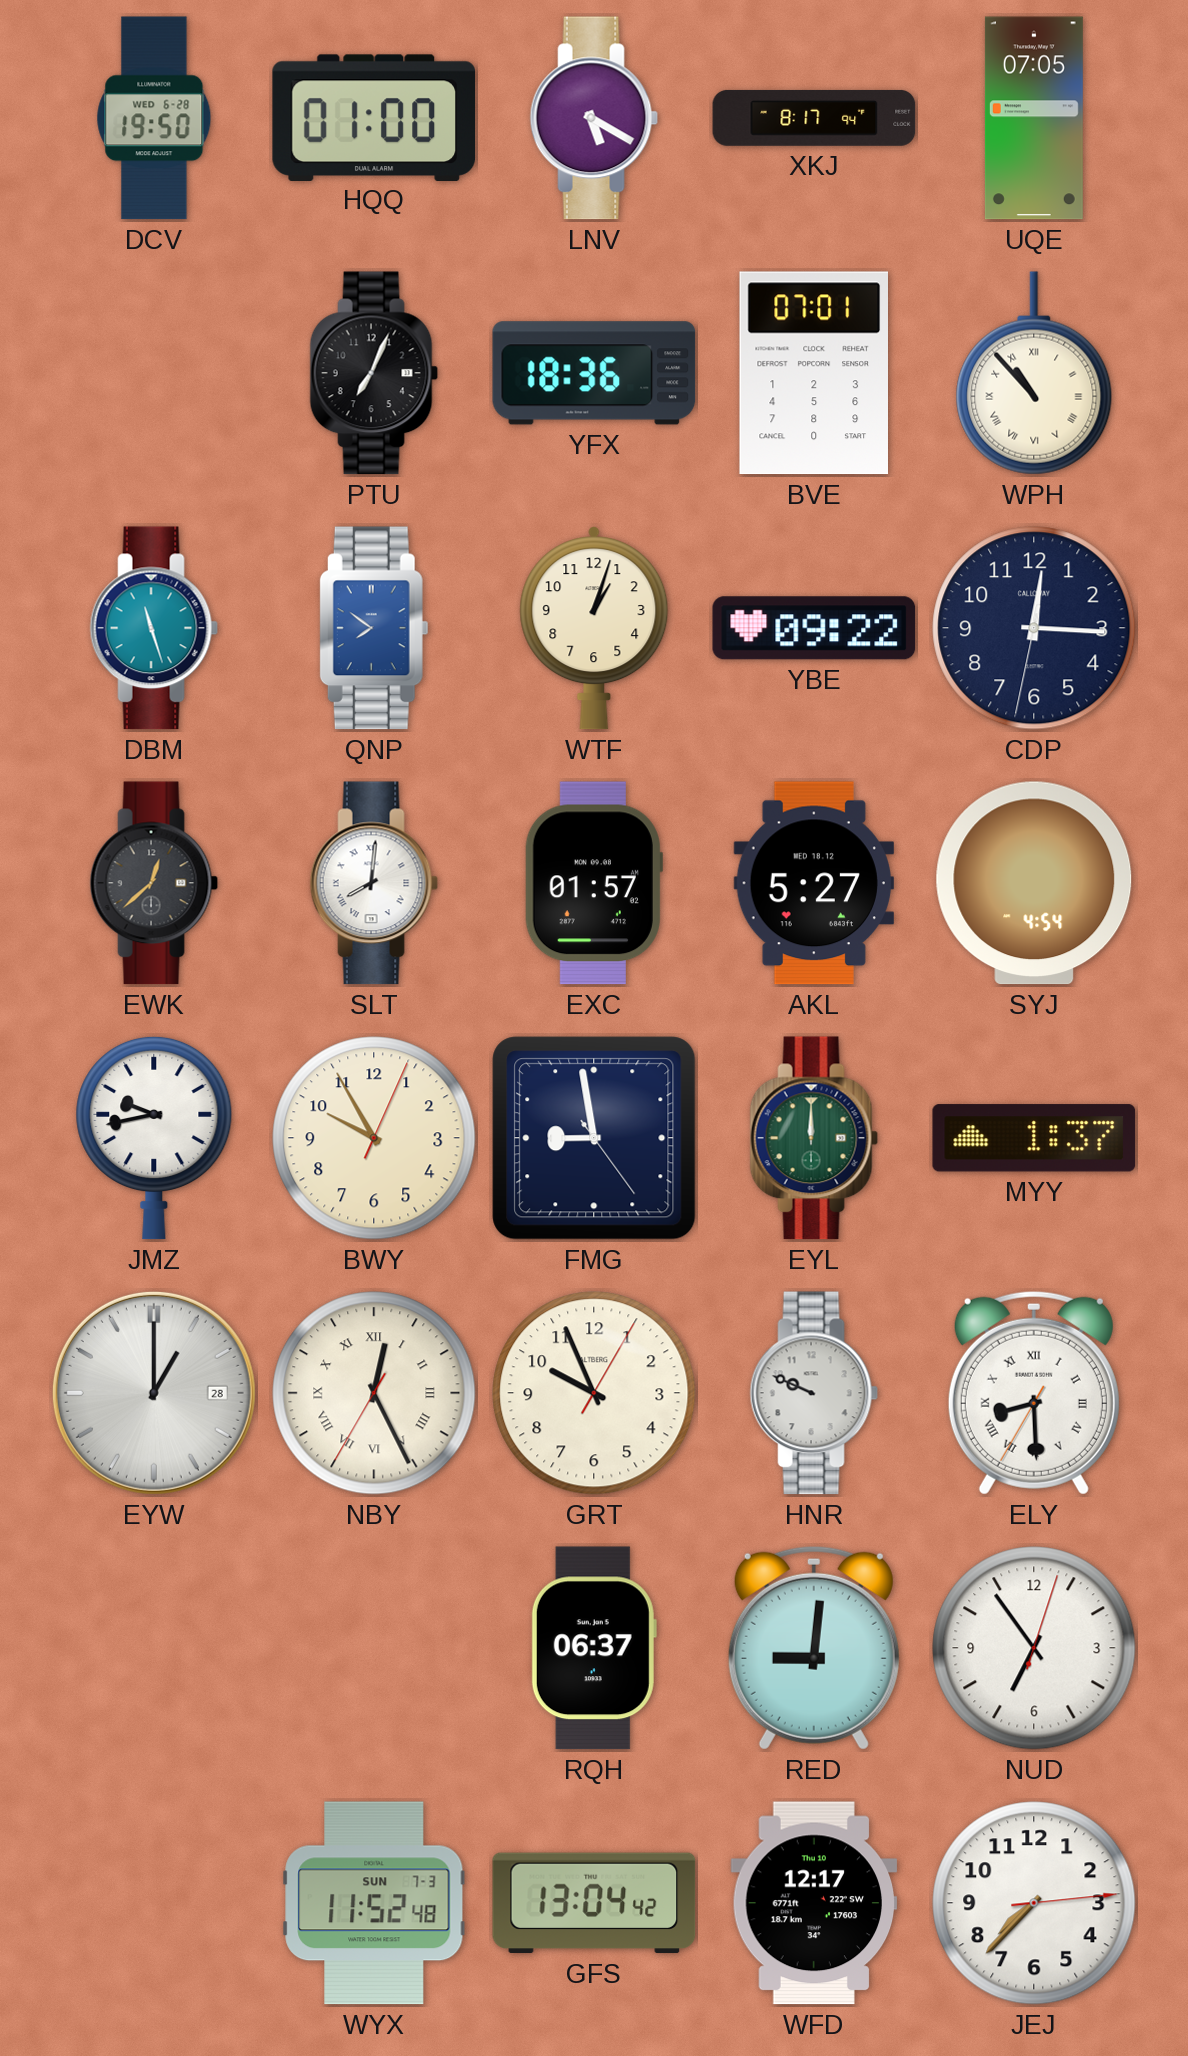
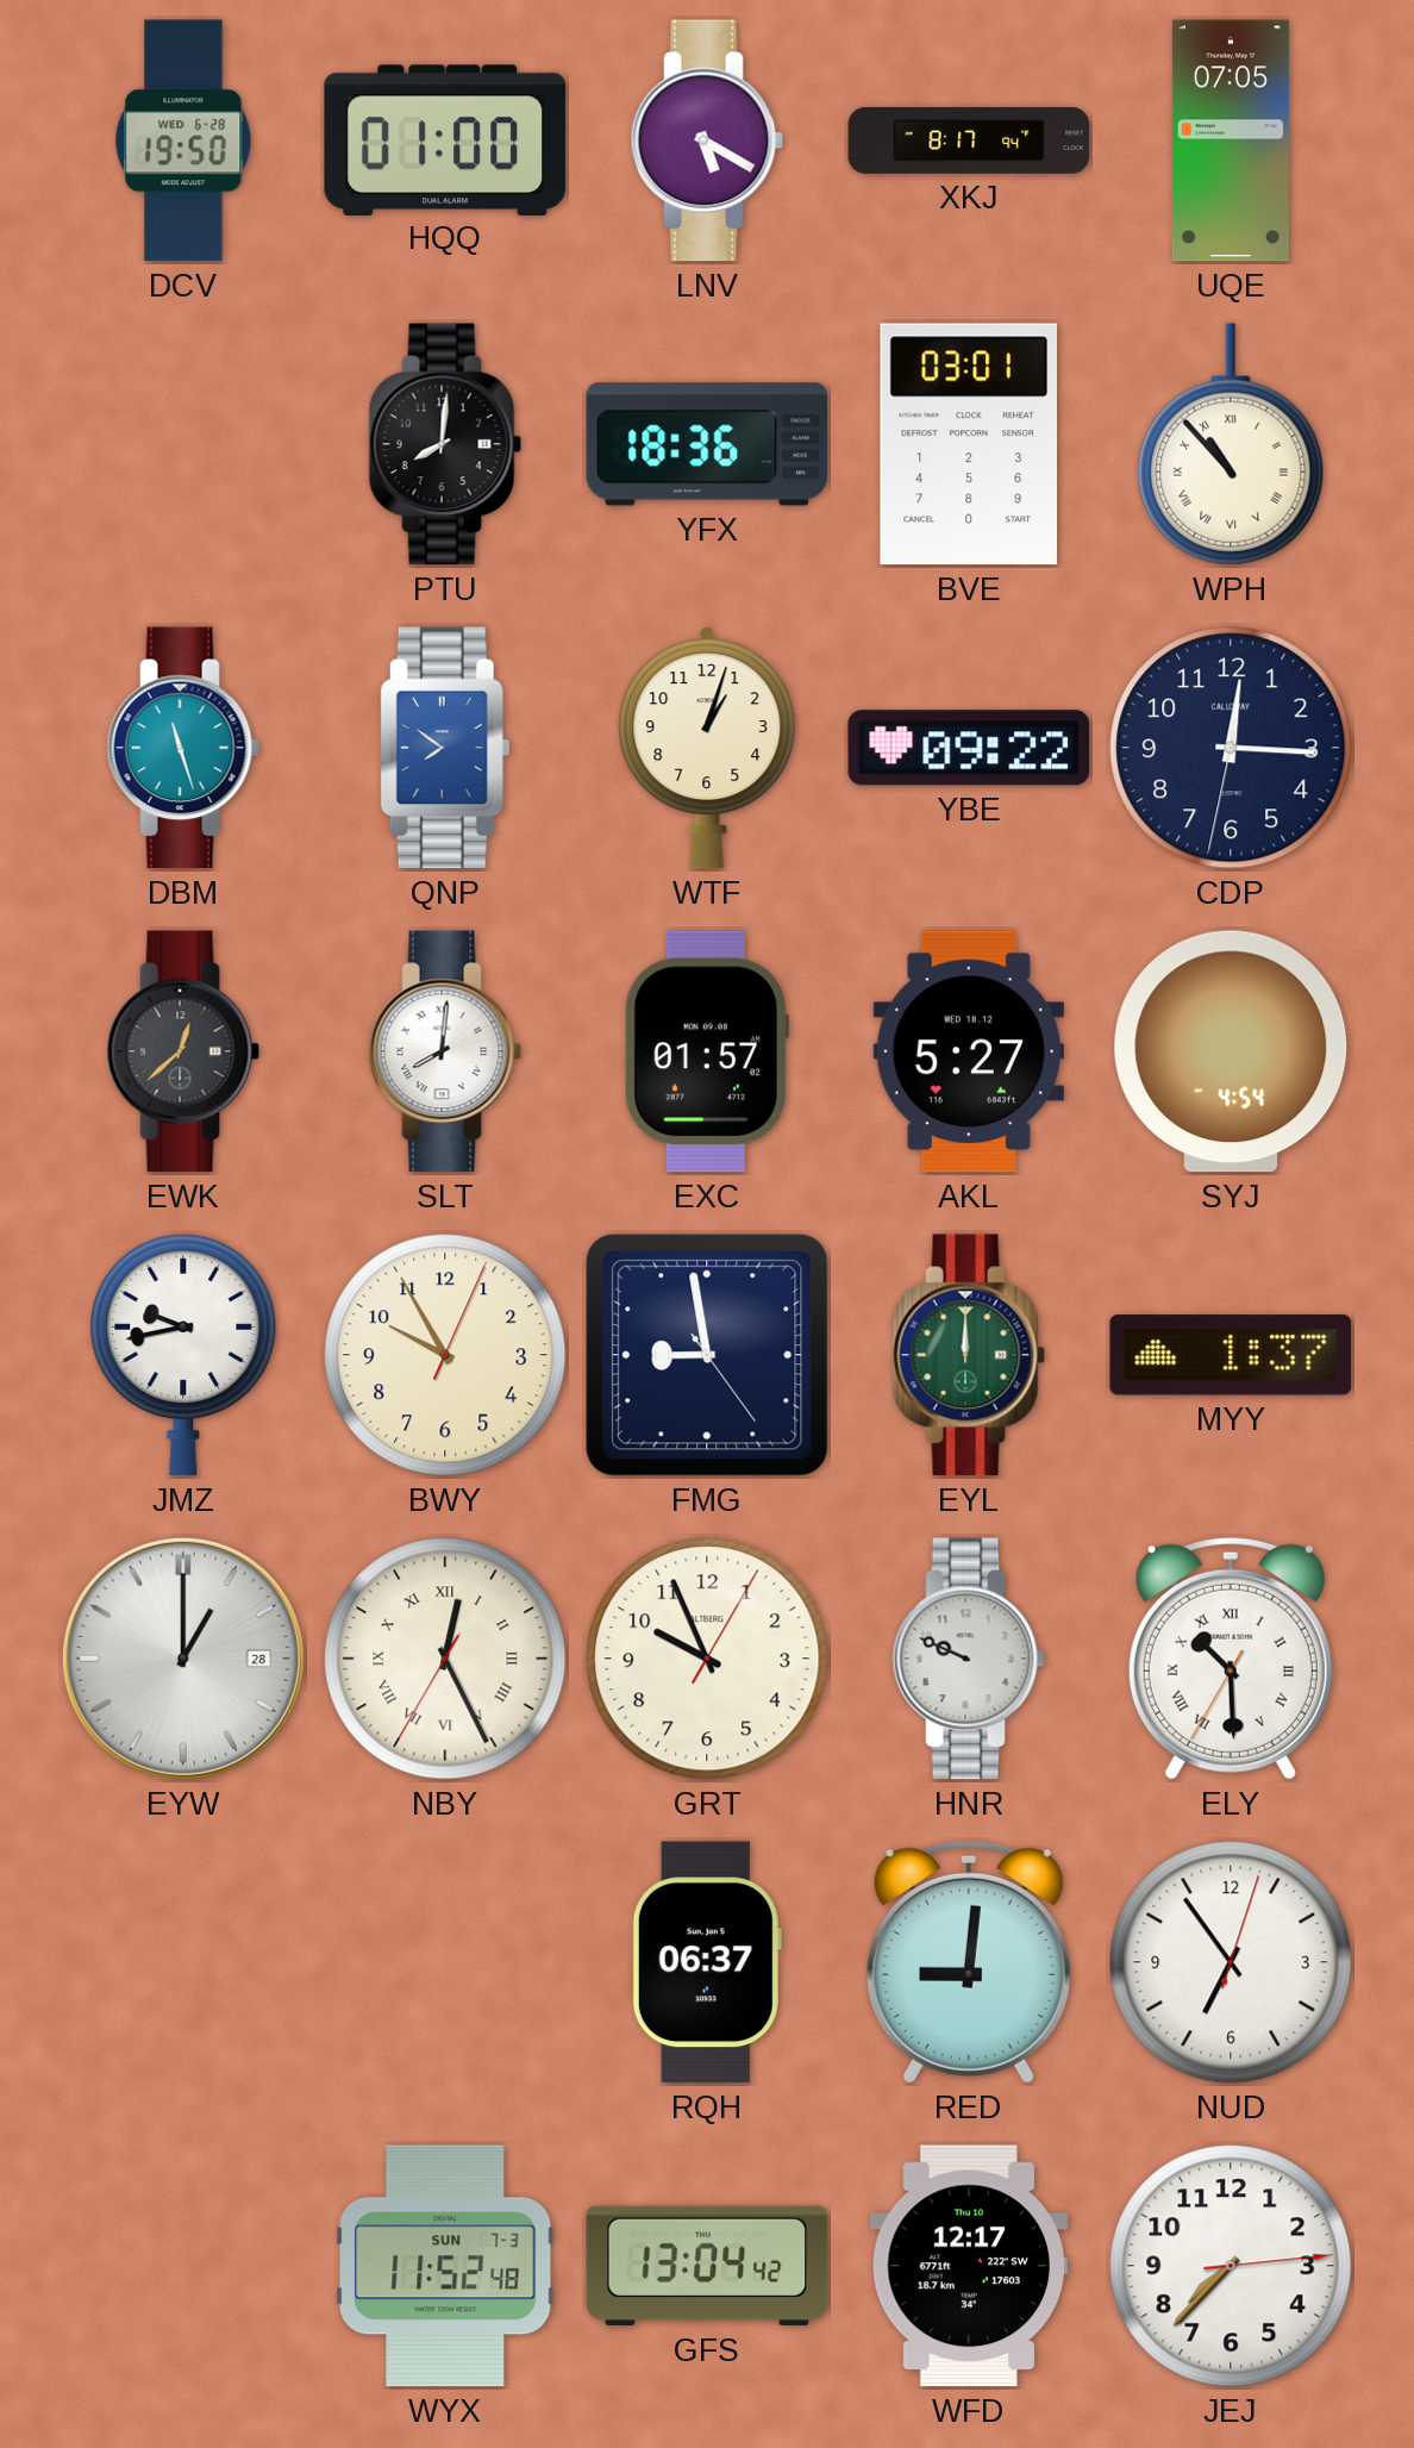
PTU: 7:04 -> 8:01 (445, 444)
BVE: 07:01 -> 03:01 (968, 444)
ELY: 8:29 -> 10:29 (1231, 1659)
